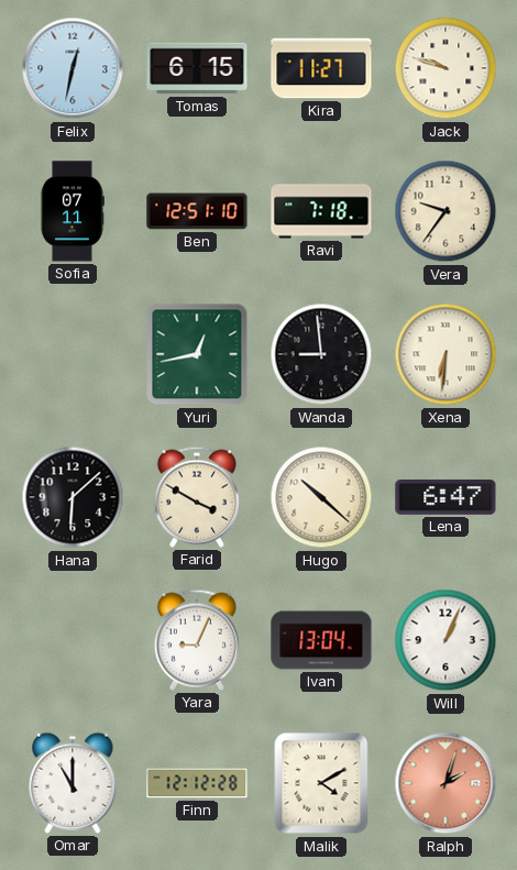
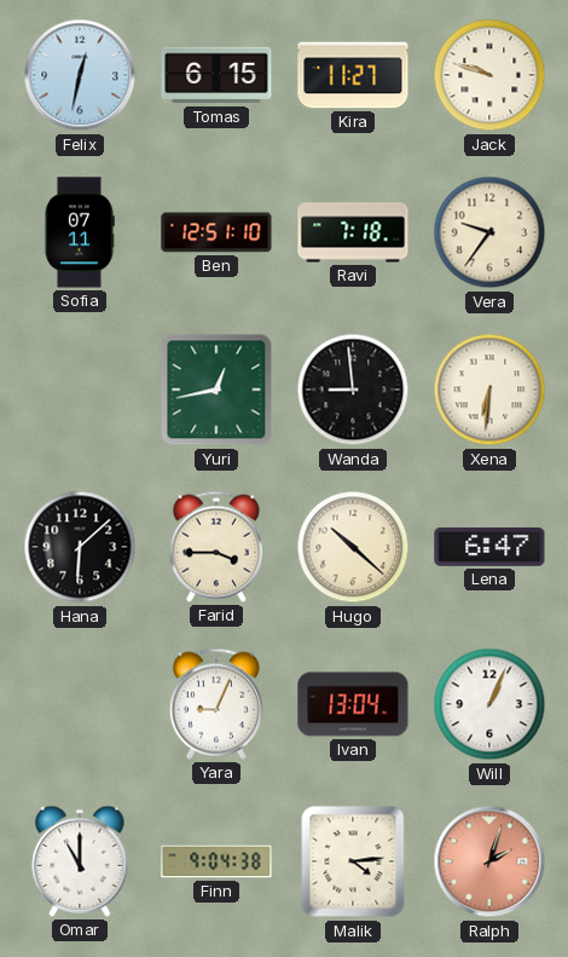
Farid: 3:50 -> 3:45 (216, 547)
Finn: 12:12 -> 9:04 (216, 861)
Malik: 4:10 -> 4:14 (353, 861)
